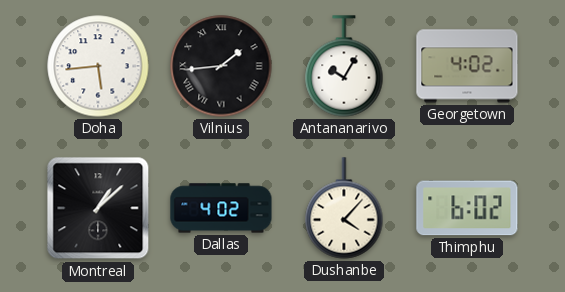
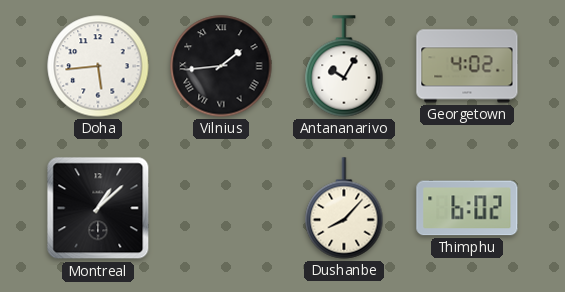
Dallas: 4:02 -> none (221, 208)
Dushanbe: 4:07 -> 8:07 (344, 208)
